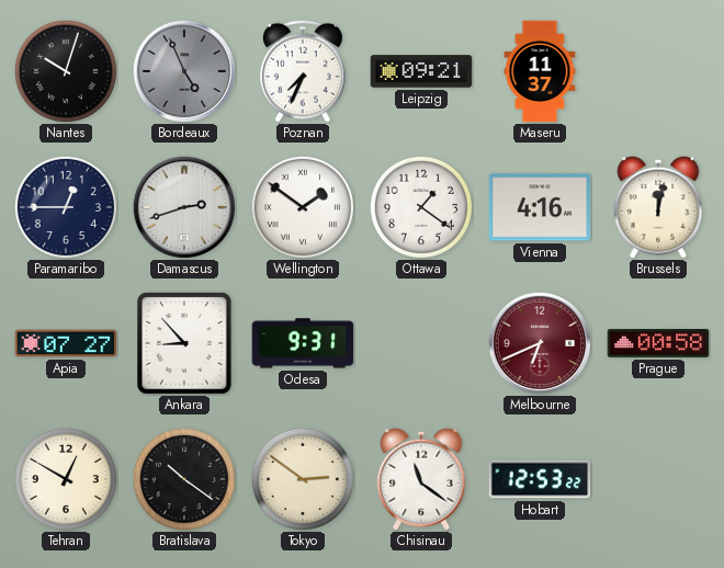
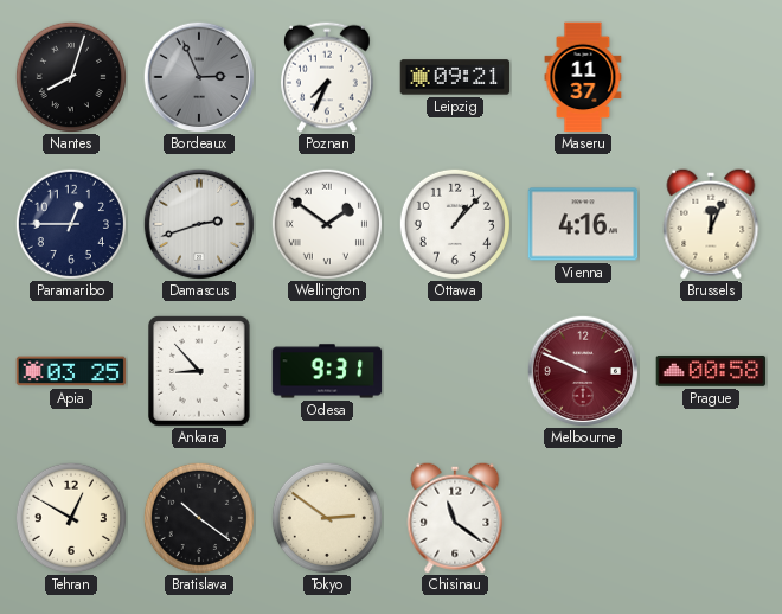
Nantes: 10:03 -> 8:03 (71, 77)
Bordeaux: 4:56 -> 2:56 (198, 76)
Ottawa: 1:21 -> 1:07 (455, 224)
Brussels: 12:02 -> 12:04 (711, 224)
Apia: 07:27 -> 03:25 (71, 371)
Melbourne: 6:41 -> 9:49 (582, 370)
Hobart: 12:53 -> none (540, 479)
